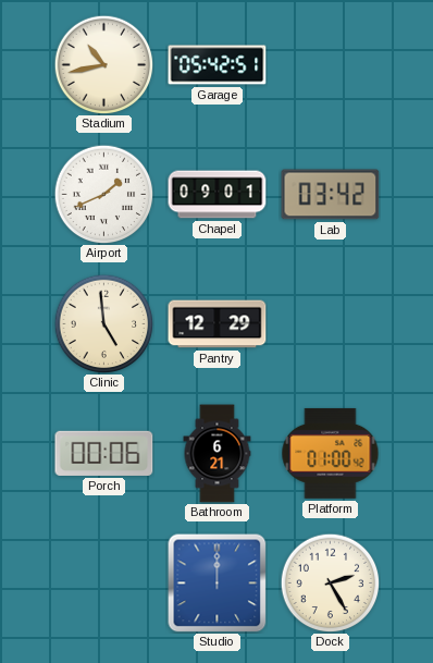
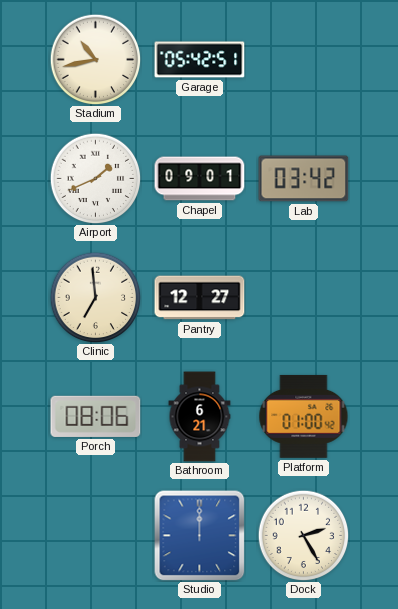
Clinic: 4:59 -> 6:59 (95, 297)
Pantry: 12:29 -> 12:27 (200, 298)
Porch: 00:06 -> 08:06 (96, 416)
